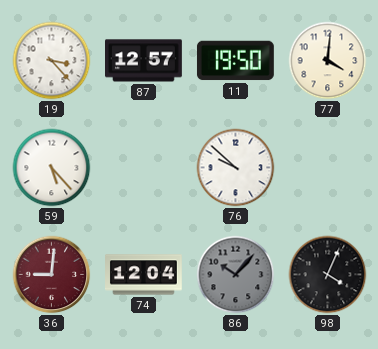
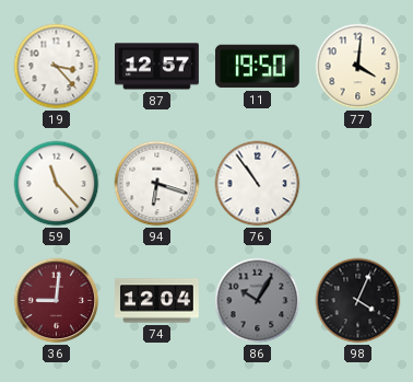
59: 5:23 -> 11:23 (57, 184)
94: none -> 6:18 (157, 184)
76: 9:52 -> 10:54 (258, 184)
86: 10:07 -> 10:05 (258, 301)
